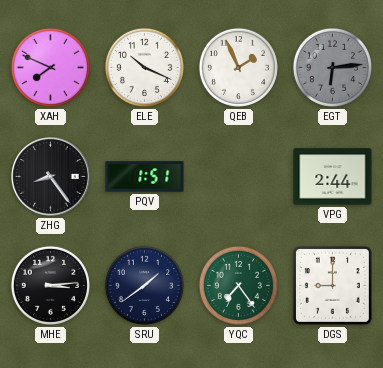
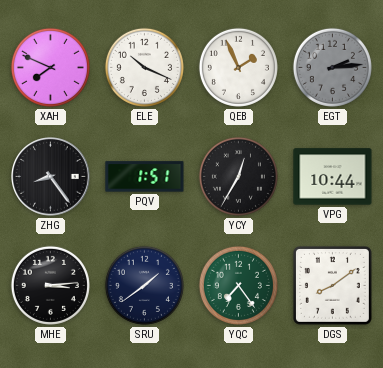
EGT: 6:14 -> 2:14 (332, 67)
YCY: none -> 12:35 (238, 176)
VPG: 2:44 -> 10:44 (333, 177)
DGS: 9:00 -> 8:09 (332, 285)
